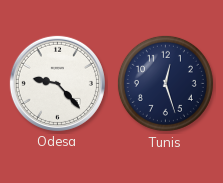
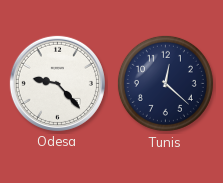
Tunis: 12:27 -> 12:22 (165, 83)
